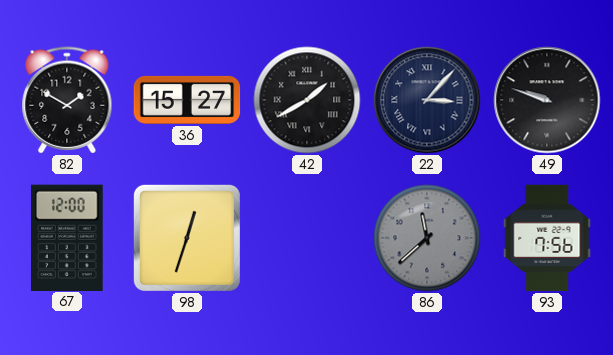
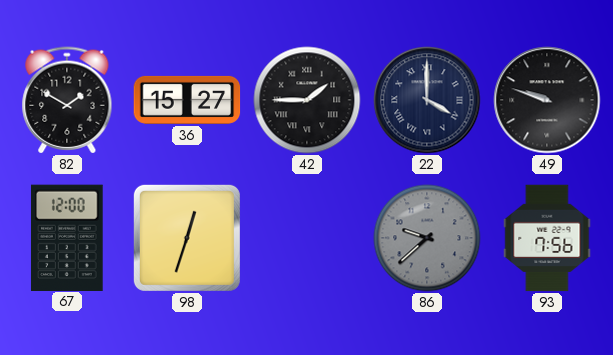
42: 1:40 -> 1:45 (307, 100)
22: 3:07 -> 4:00 (427, 100)
86: 11:38 -> 9:38 (427, 238)
